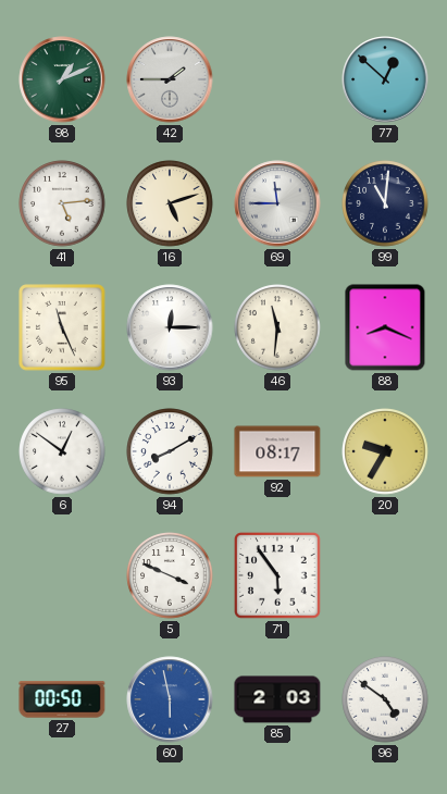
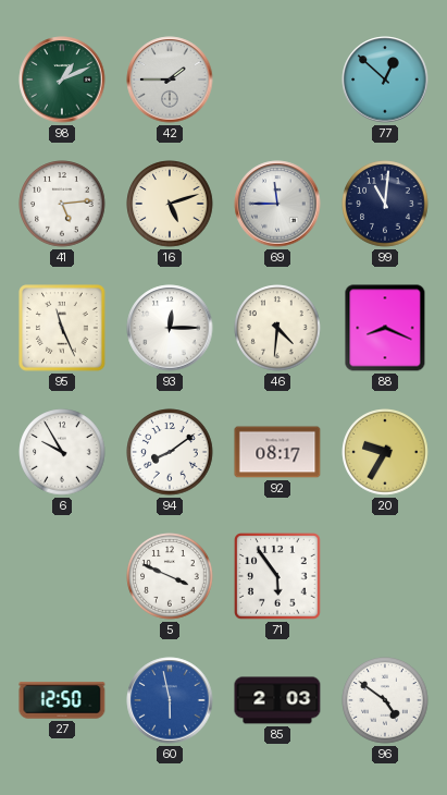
46: 11:31 -> 4:31 (277, 328)
6: 12:51 -> 9:55 (62, 452)
94: 8:10 -> 8:09 (170, 452)
27: 00:50 -> 12:50 (62, 700)
